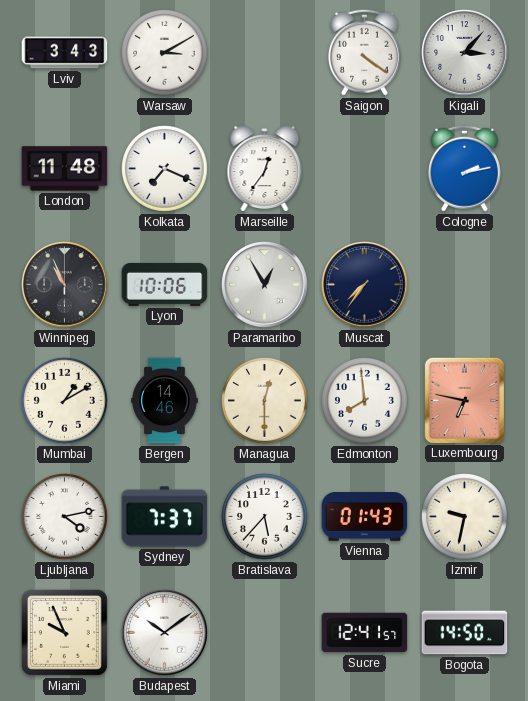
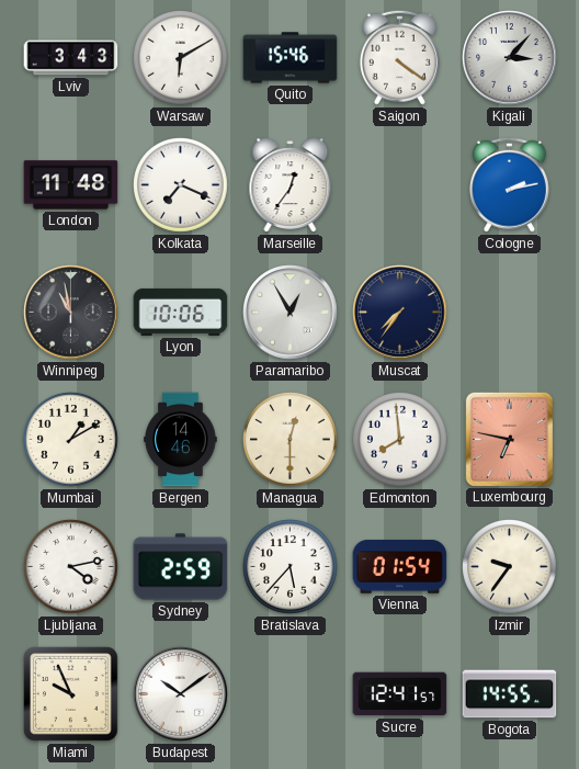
Warsaw: 3:10 -> 6:10 (181, 58)
Quito: none -> 15:46 (291, 58)
Winnipeg: 10:56 -> 10:58 (71, 313)
Sydney: 7:37 -> 2:59 (181, 567)
Vienna: 01:43 -> 01:54 (400, 567)
Izmir: 9:32 -> 9:36 (510, 567)
Bogota: 14:50 -> 14:55 (510, 694)
